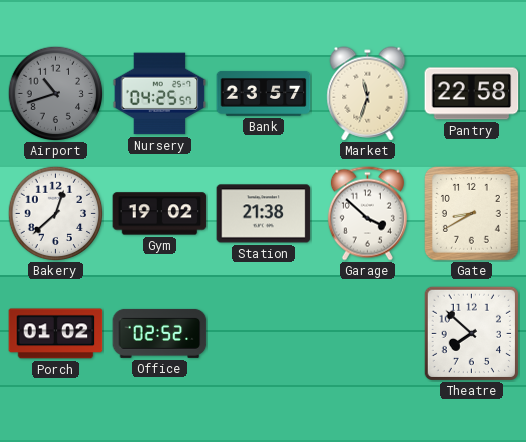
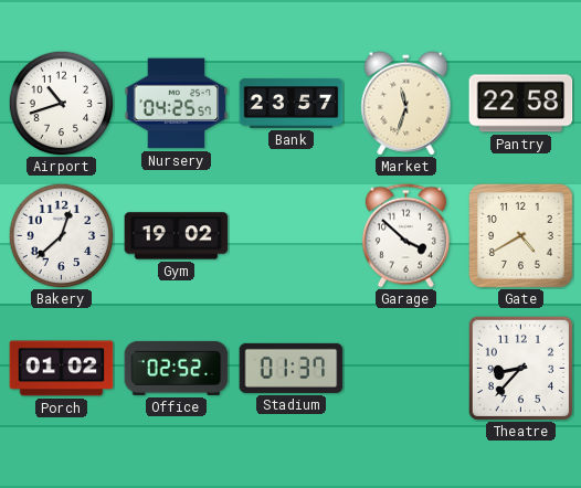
Airport dial: grey -> white (61, 103)
Station: 21:38 -> none (264, 214)
Gate: 8:40 -> 4:40 (521, 236)
Stadium: none -> 01:37 (292, 368)
Theatre: 7:52 -> 8:37 (520, 368)
